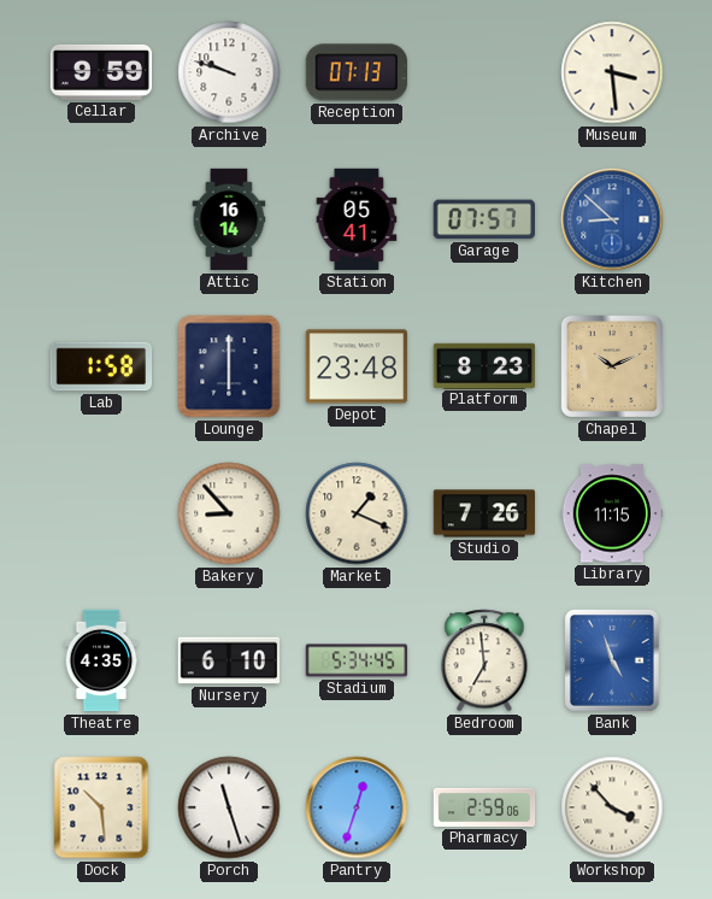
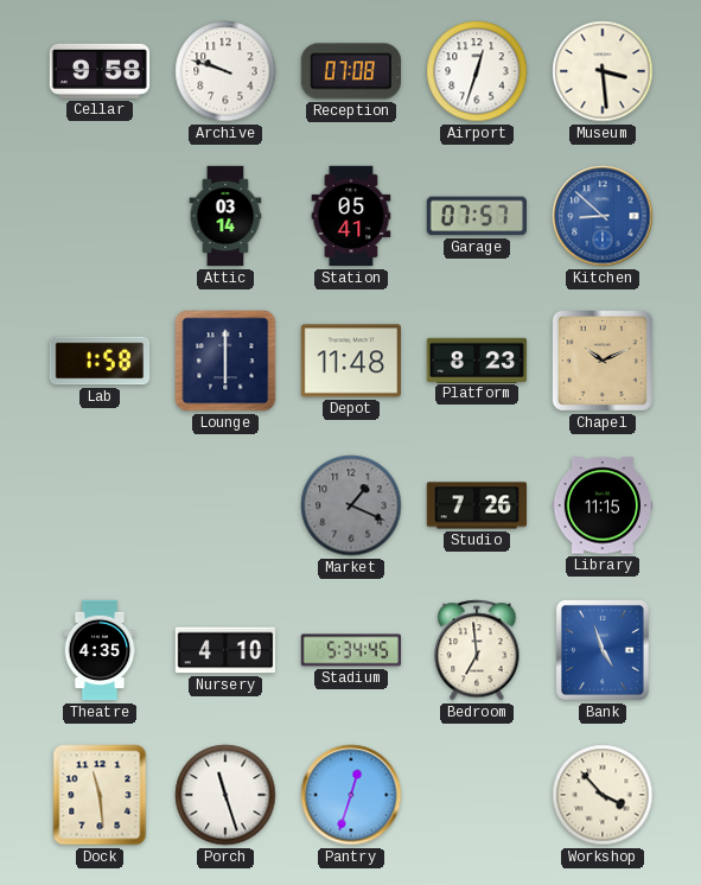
Cellar: 9:59 -> 9:58 (100, 71)
Reception: 07:13 -> 07:08 (350, 71)
Airport: none -> 12:33 (477, 71)
Attic: 16:14 -> 03:14 (225, 216)
Depot: 23:48 -> 11:48 (351, 361)
Bakery: 8:53 -> none (229, 513)
Market dial: cream -> grey (351, 505)
Nursery: 6:10 -> 4:10 (225, 650)
Dock: 10:29 -> 11:29 (100, 795)
Pharmacy: 2:59 -> none (484, 807)
